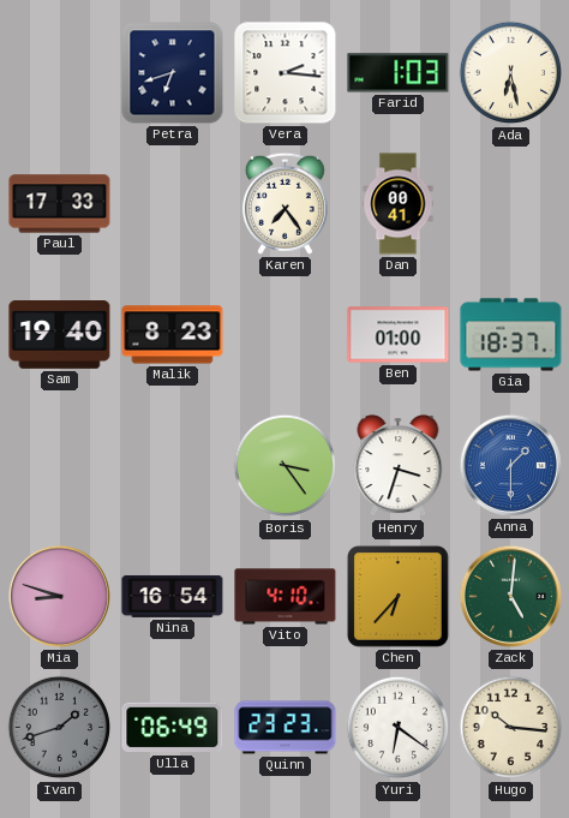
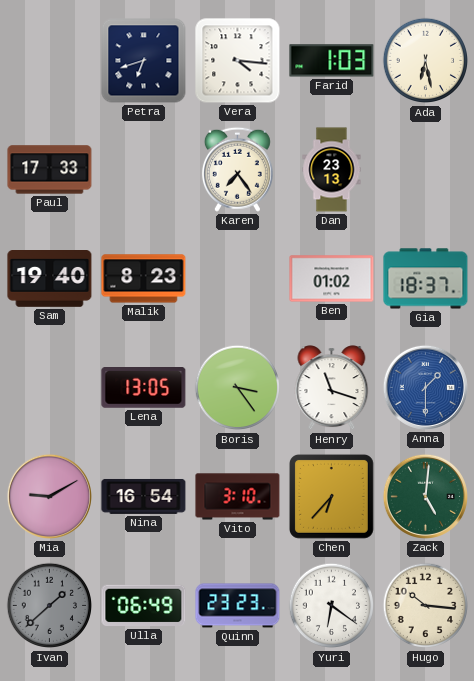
Vera: 2:16 -> 4:16 (238, 61)
Dan: 00:41 -> 23:13 (332, 170)
Ben: 01:00 -> 01:02 (332, 279)
Lena: none -> 13:05 (144, 388)
Henry: 3:33 -> 11:18 (332, 388)
Mia: 8:48 -> 9:10 (49, 496)
Vito: 4:10 -> 3:10 (238, 497)
Ivan: 1:42 -> 1:38 (50, 606)
